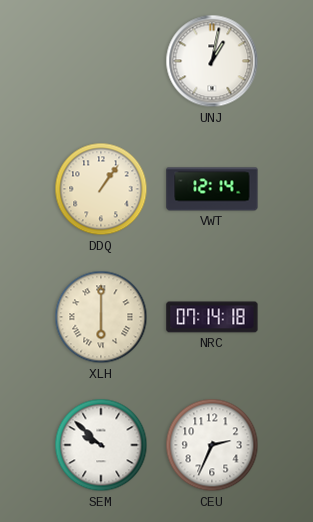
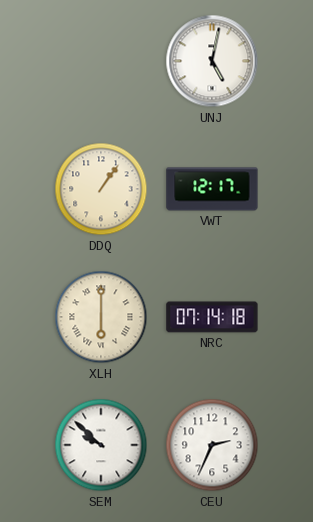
UNJ: 1:02 -> 5:02 (212, 61)
VWT: 12:14 -> 12:17 (212, 189)
